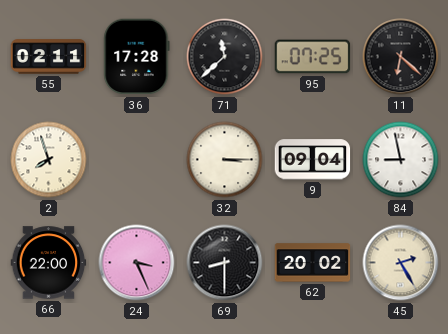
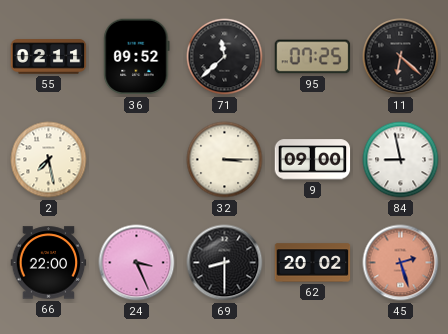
36: 17:28 -> 09:52 (137, 57)
2: 7:57 -> 7:28 (49, 160)
9: 09:04 -> 09:00 (313, 160)
45: 2:25 -> 2:27 (401, 263)
45 dial: cream -> salmon (401, 263)
